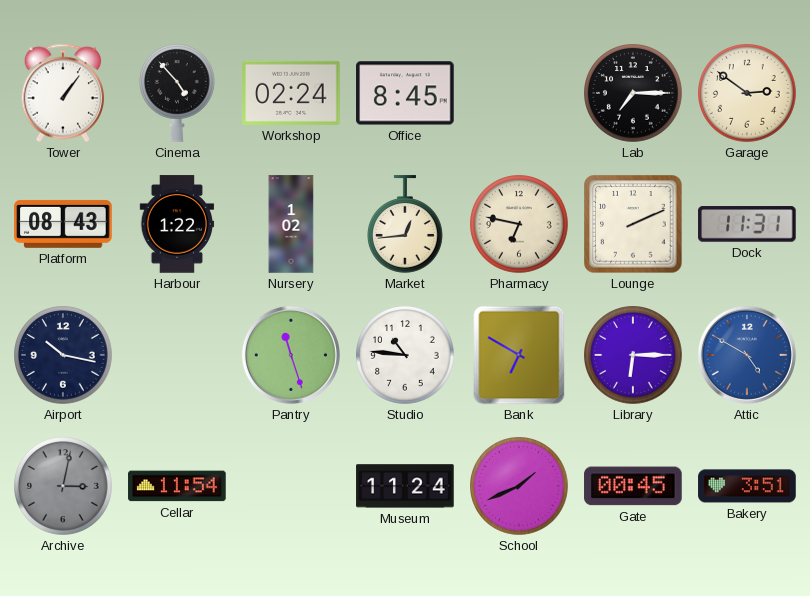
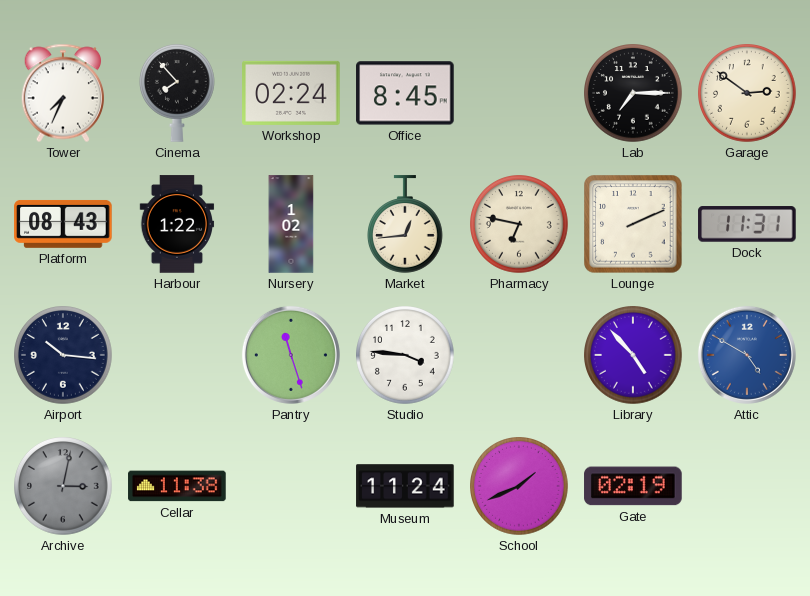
Tower: 1:06 -> 7:34 (63, 93)
Cinema: 4:53 -> 7:53 (178, 93)
Airport: 10:17 -> 10:16 (64, 356)
Studio: 10:46 -> 3:46 (406, 356)
Bank: 6:50 -> none (519, 355)
Library: 6:15 -> 4:53 (634, 356)
Cellar: 11:54 -> 11:38 (177, 486)
Gate: 00:45 -> 02:19 (633, 486)
Bakery: 3:51 -> none (747, 486)
